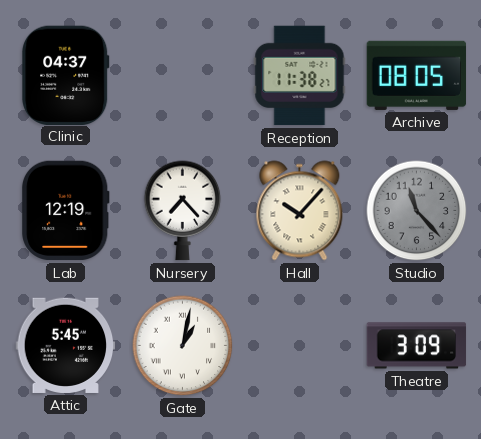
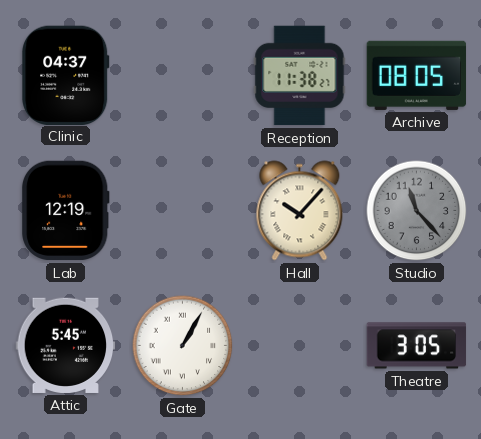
Nursery: 7:23 -> none (183, 211)
Gate: 1:02 -> 1:05 (183, 346)
Theatre: 3:09 -> 3:05 (417, 346)
